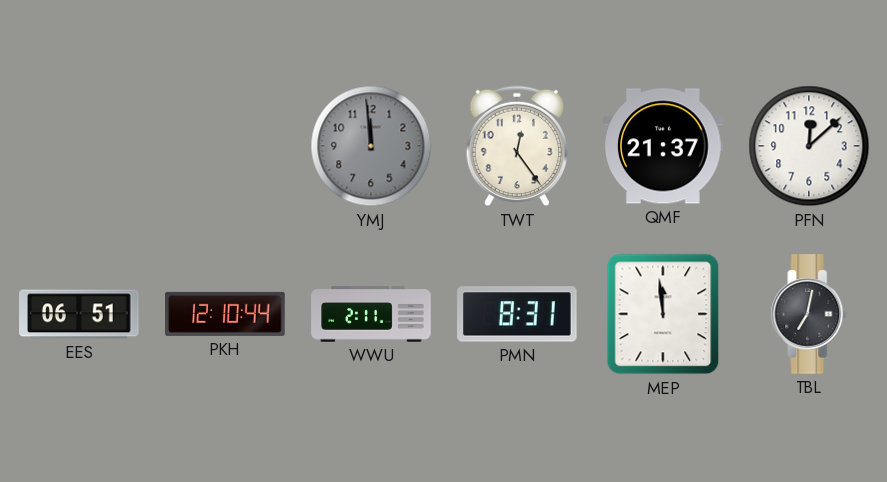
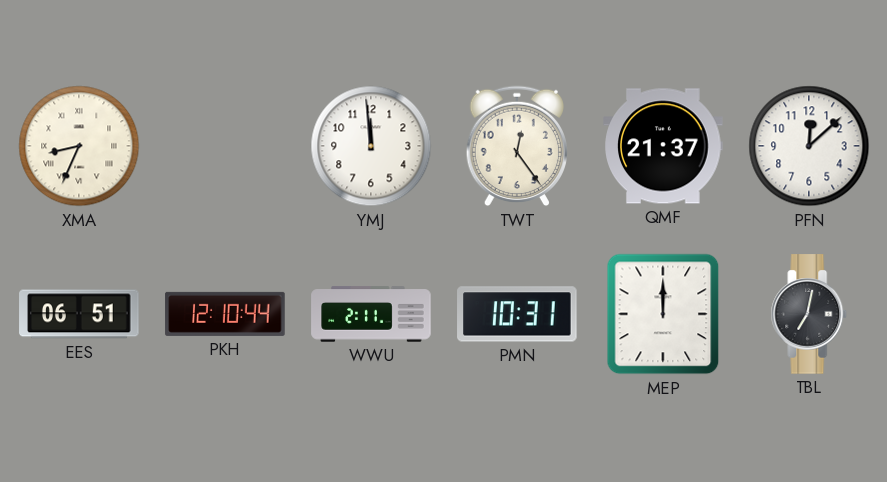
XMA: none -> 8:34 (79, 146)
YMJ dial: grey -> white (371, 146)
PMN: 8:31 -> 10:31 (517, 314)
MEP: 11:59 -> 12:00 (663, 314)
